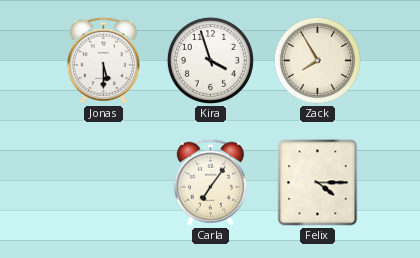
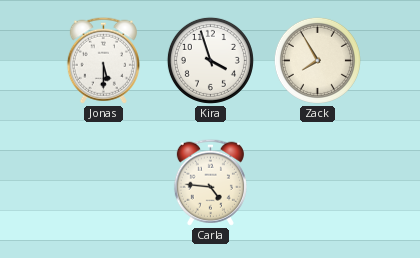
Carla: 7:06 -> 4:46 (210, 182)
Felix: 4:15 -> none (318, 183)
